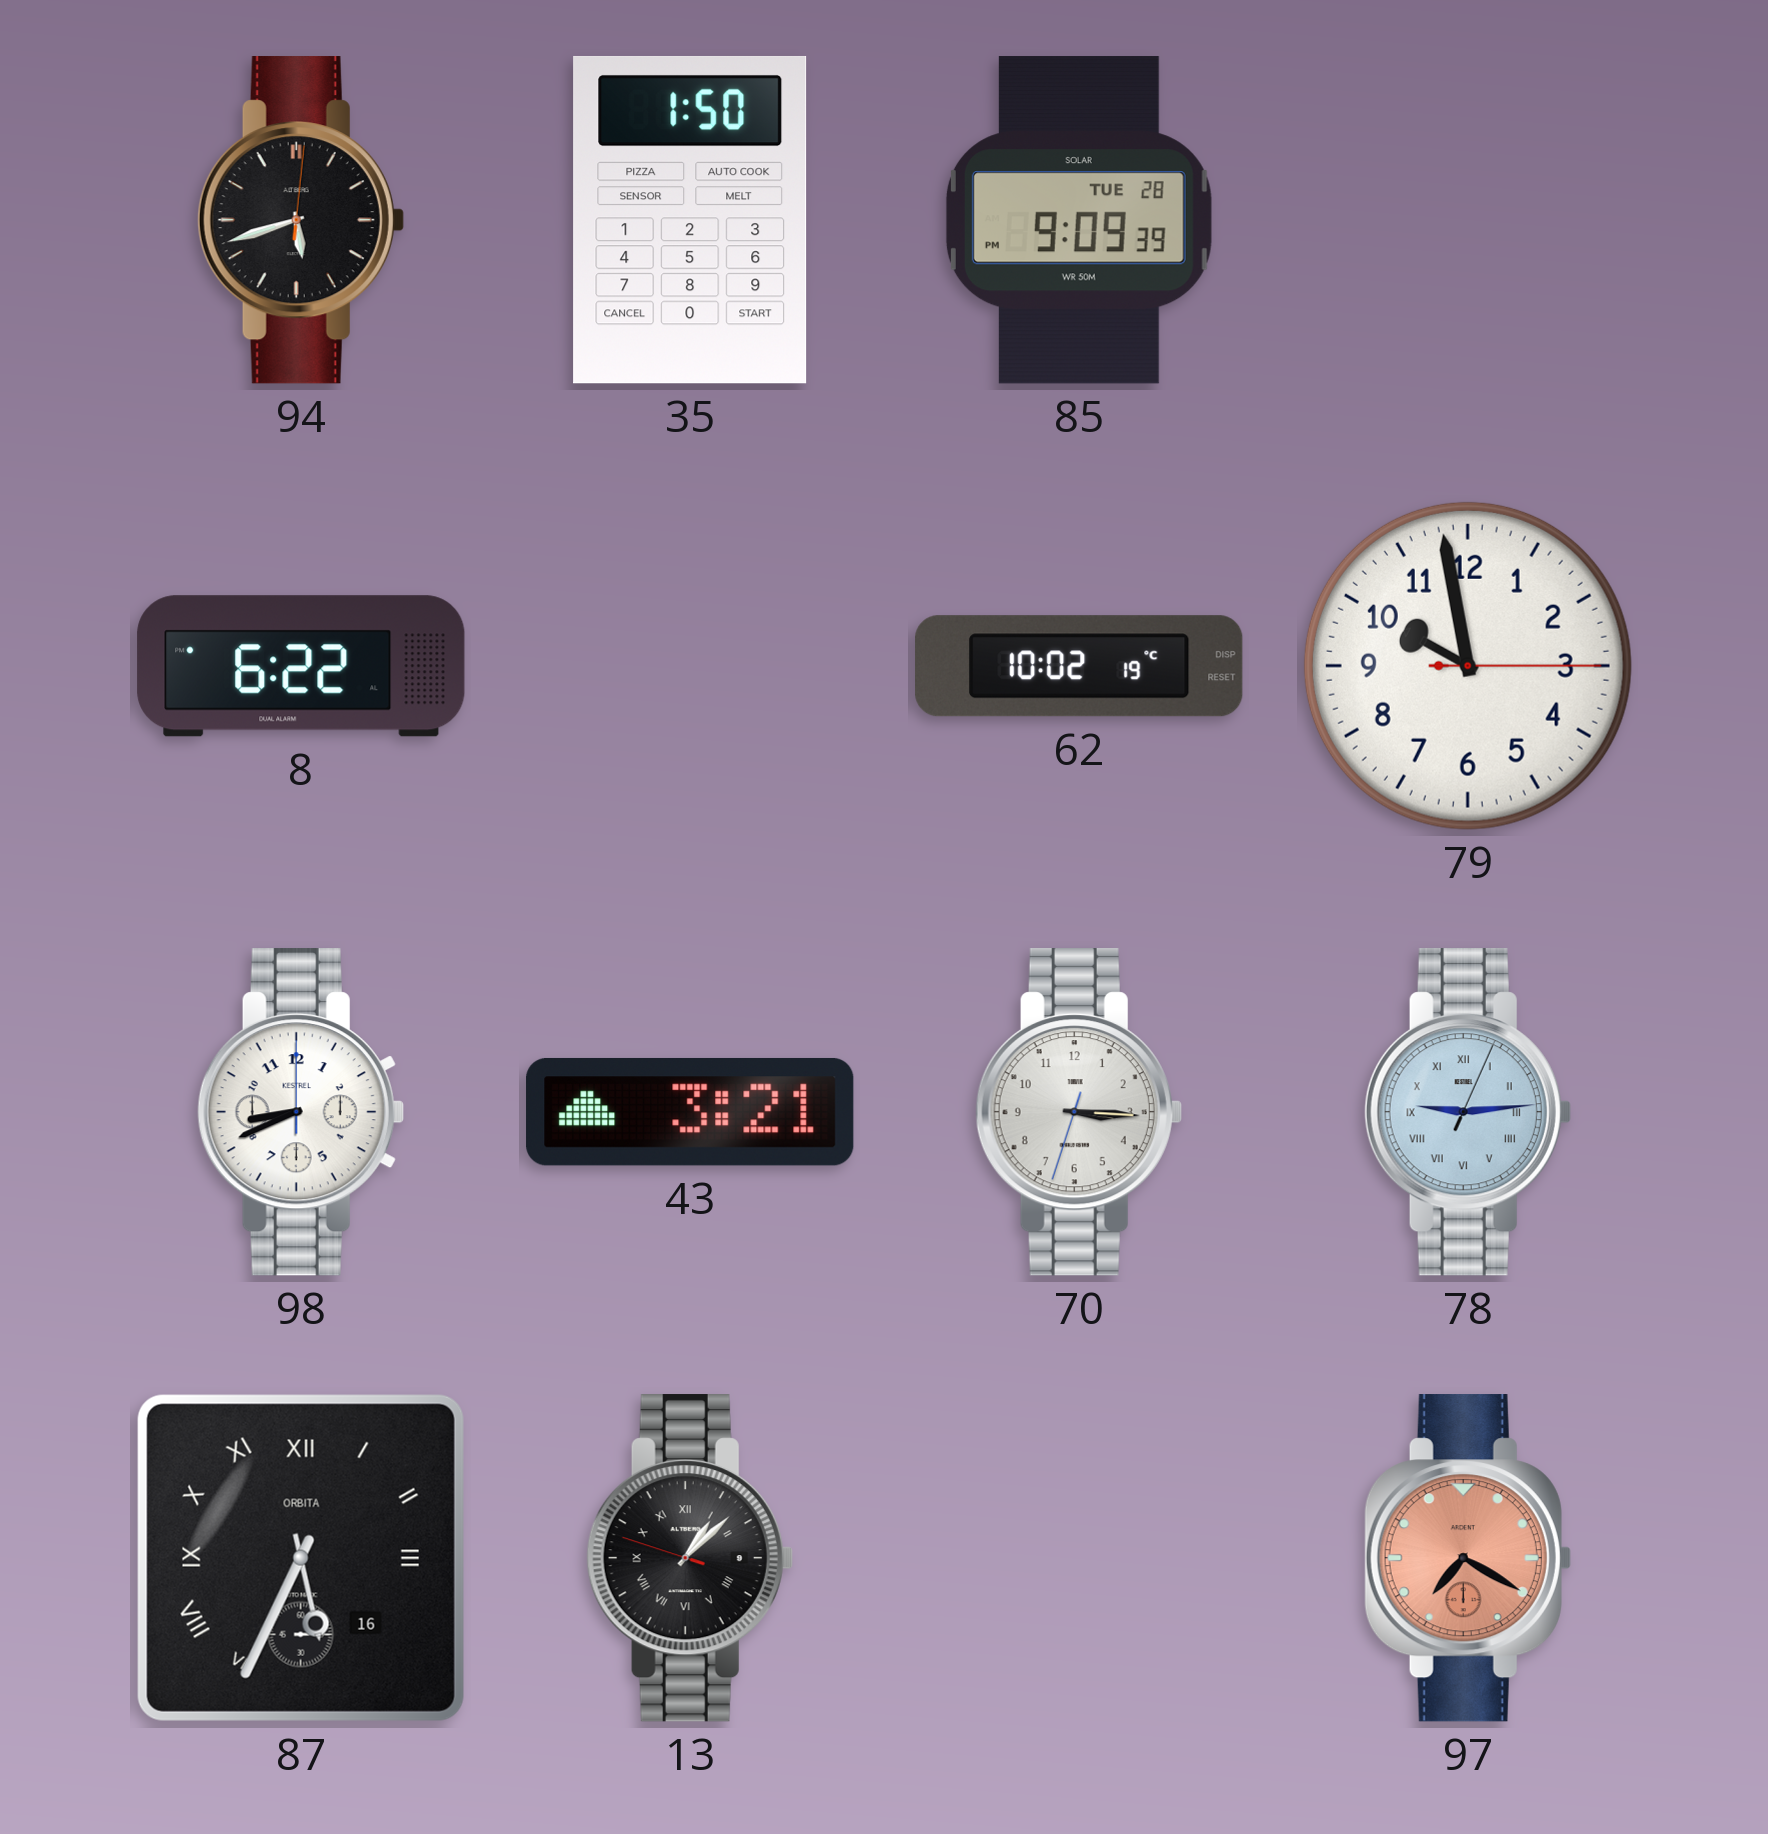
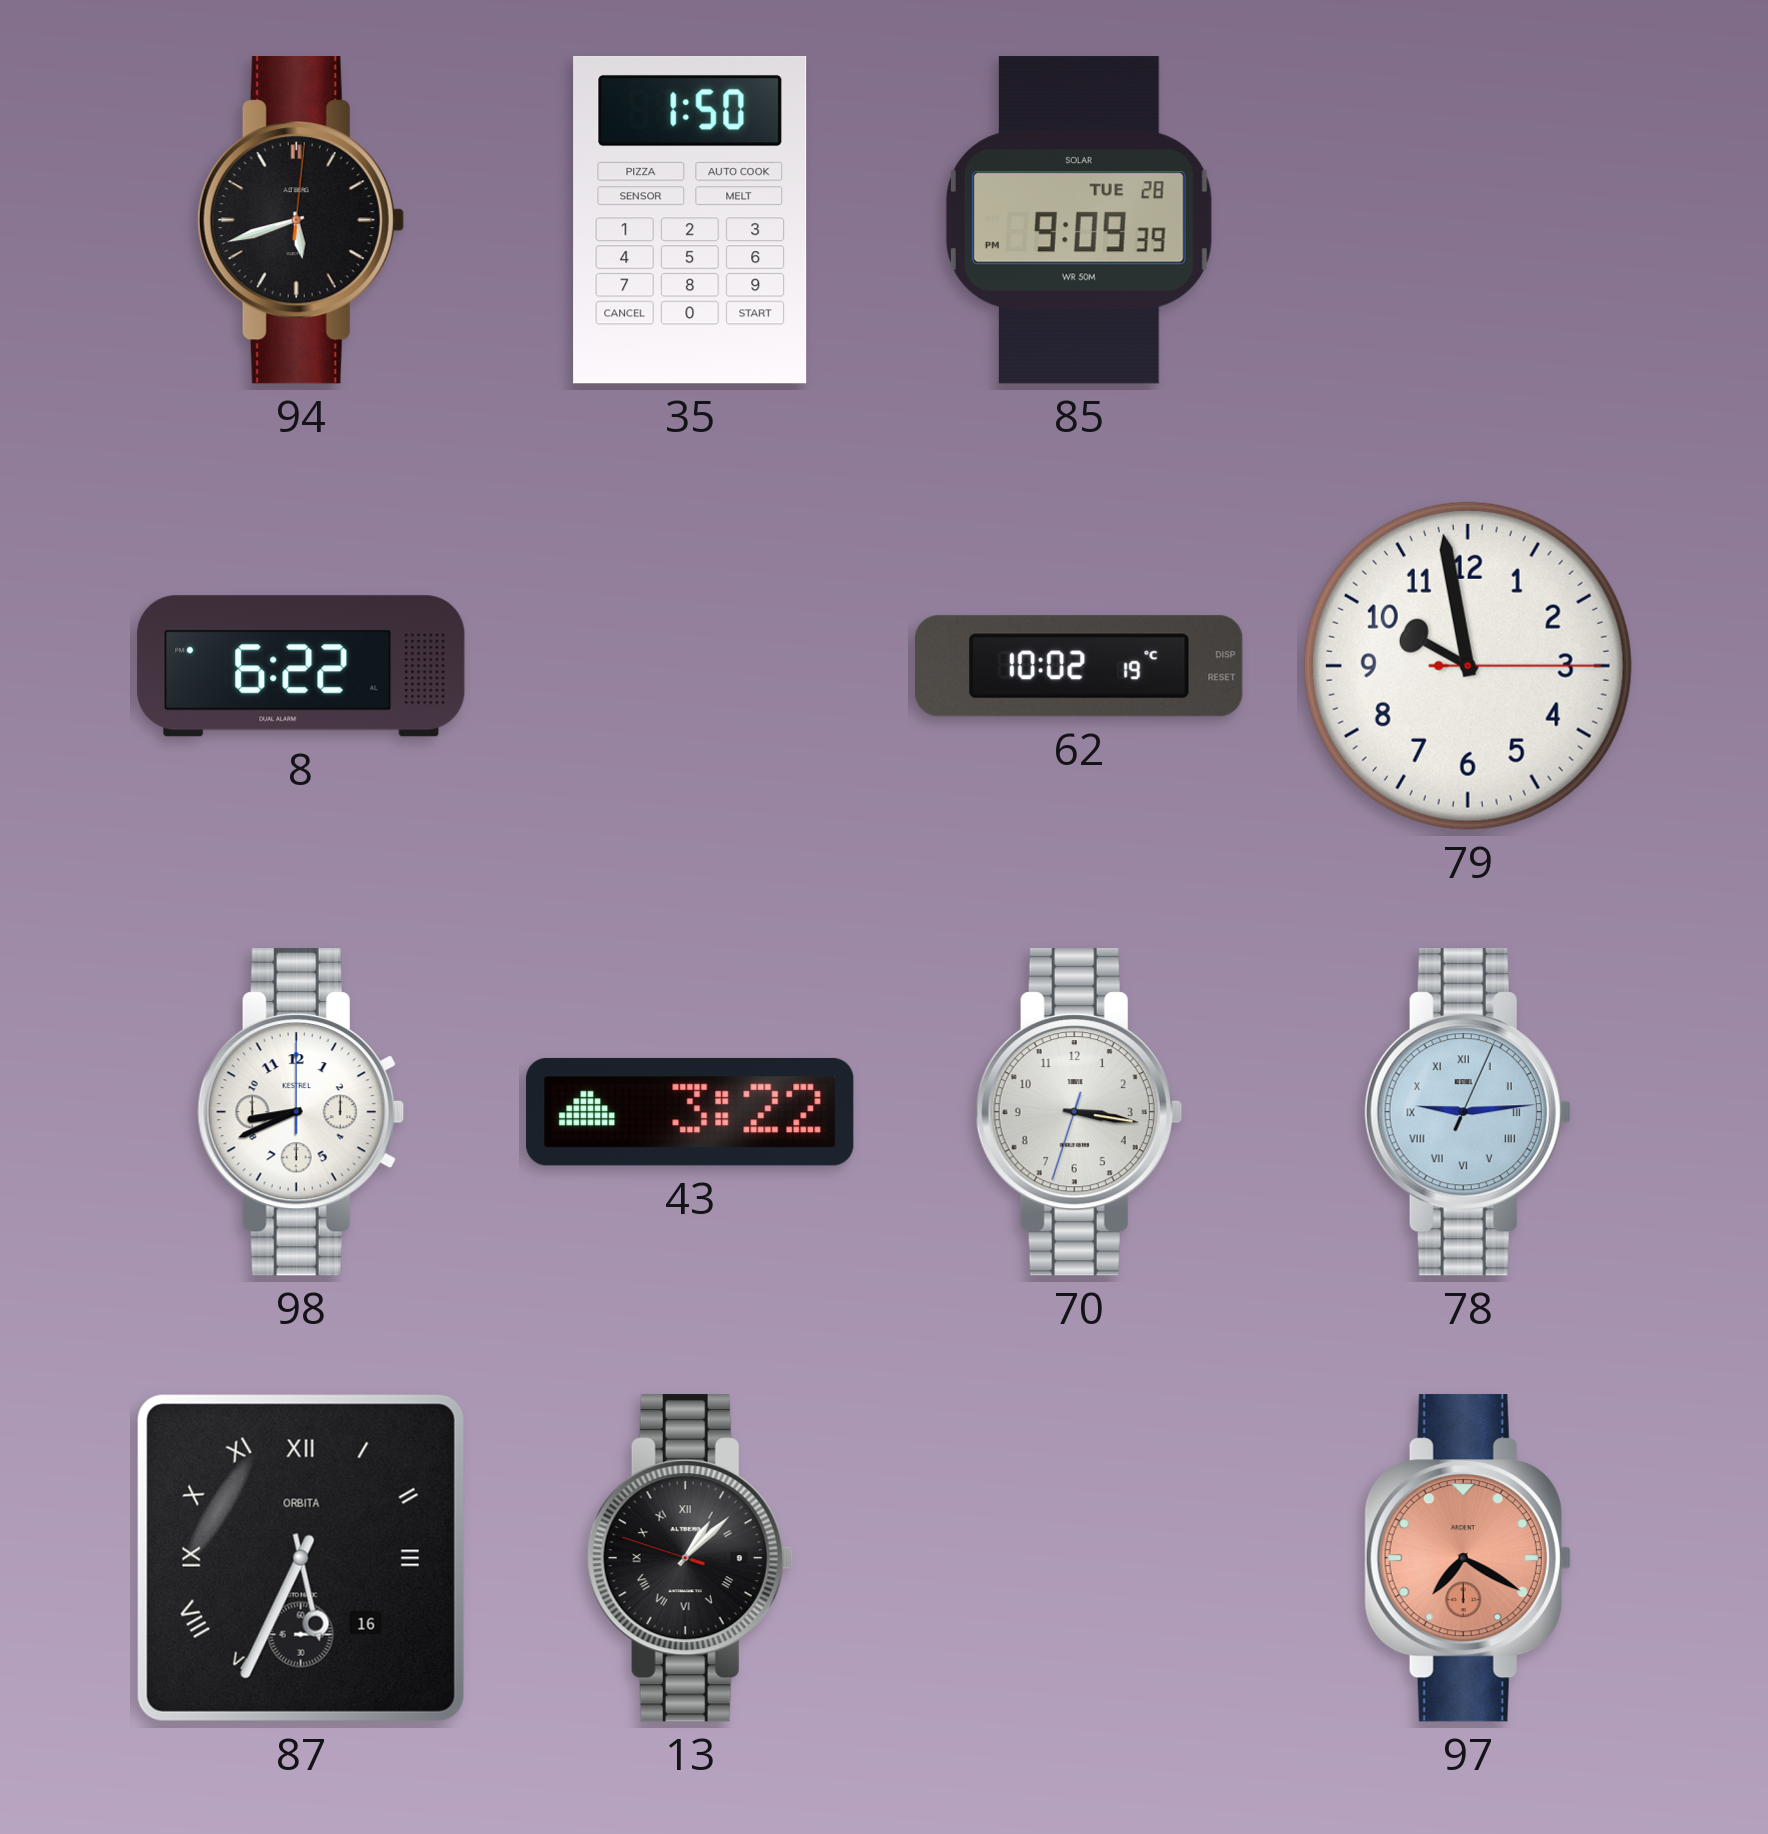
43: 3:21 -> 3:22 (690, 1112)
70: 3:15 -> 3:16 (1079, 1112)
